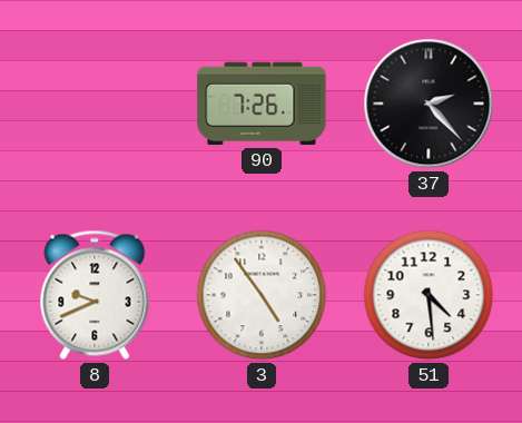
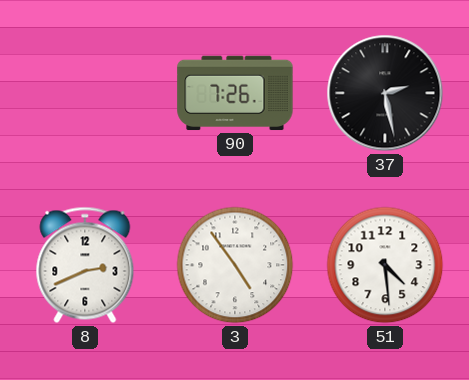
37: 2:23 -> 2:28 (385, 93)
8: 9:41 -> 2:41 (85, 265)
